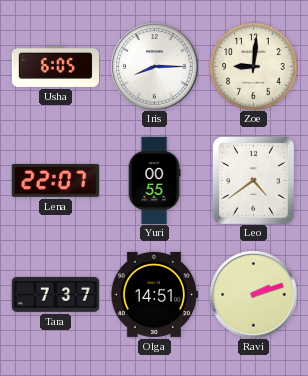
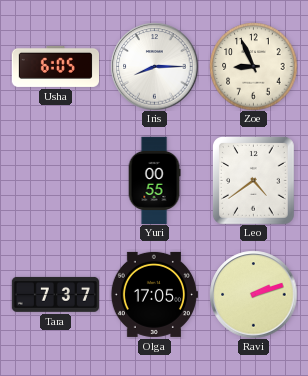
Zoe: 9:01 -> 8:56 (253, 66)
Lena: 22:07 -> none (55, 180)
Olga: 14:51 -> 17:05 (154, 294)
